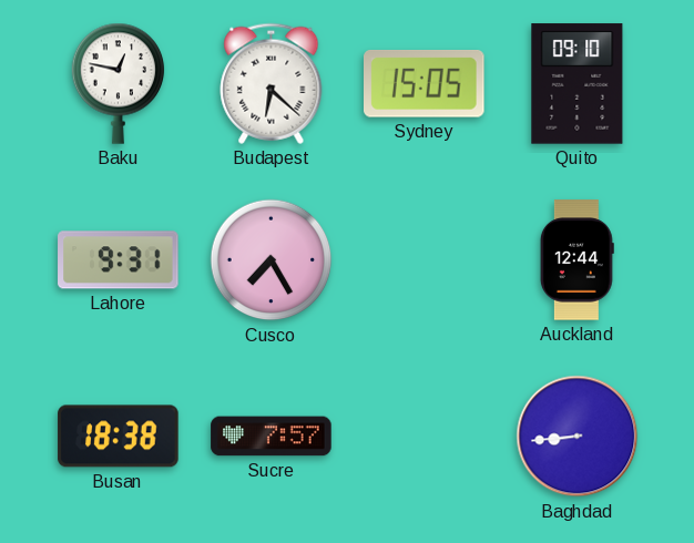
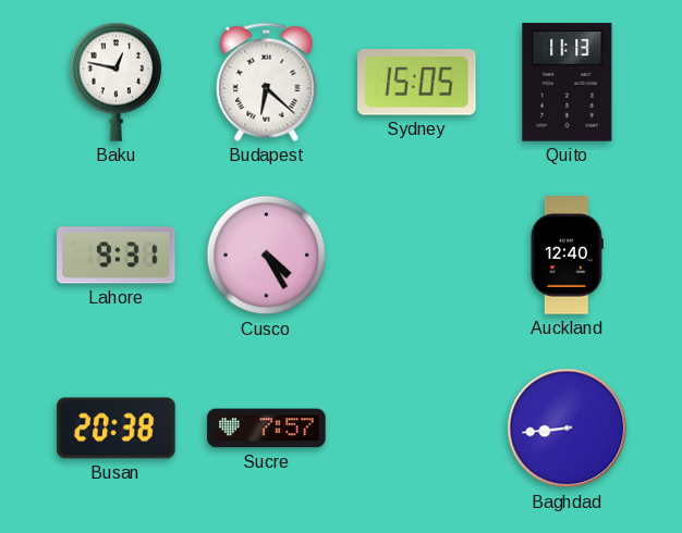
Quito: 09:10 -> 11:13 (568, 83)
Cusco: 7:25 -> 4:25 (267, 256)
Auckland: 12:44 -> 12:40 (567, 256)
Busan: 18:38 -> 20:38 (117, 429)
